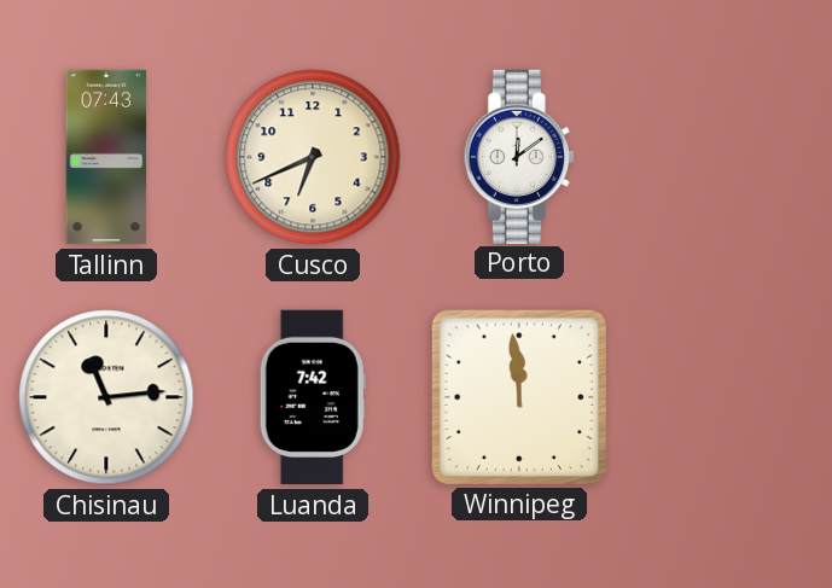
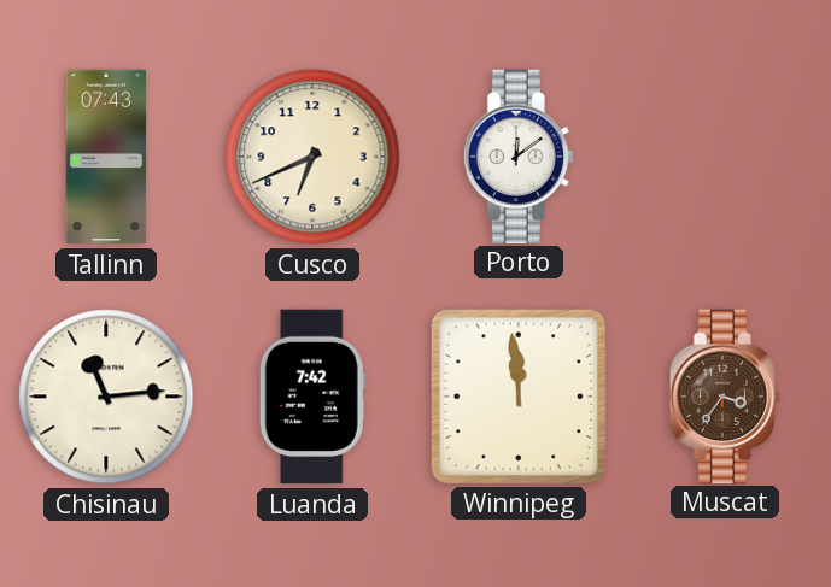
Muscat: none -> 3:36 (724, 395)
